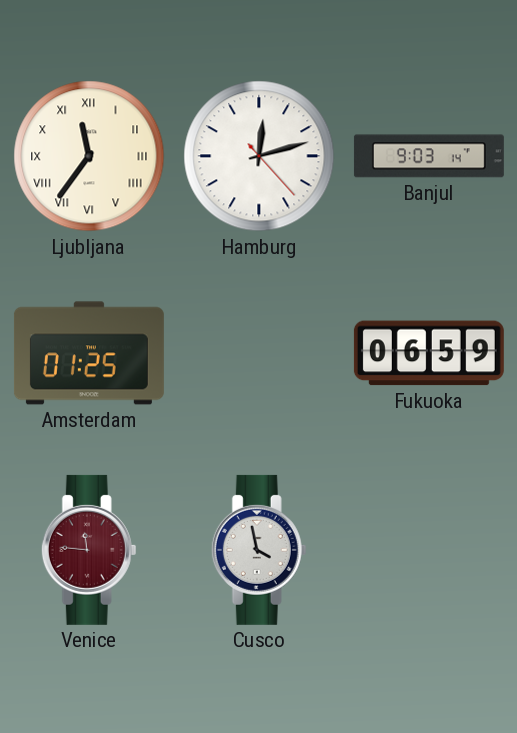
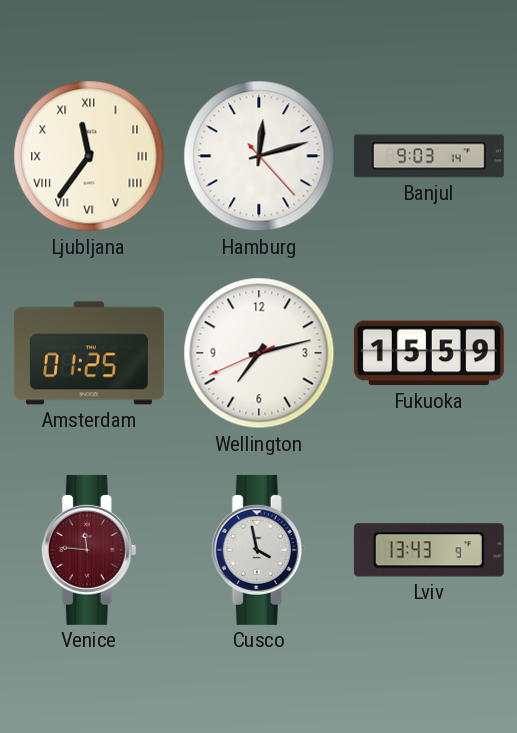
Wellington: none -> 7:12 (259, 353)
Fukuoka: 06:59 -> 15:59 (429, 353)
Lviv: none -> 13:43 (429, 550)
